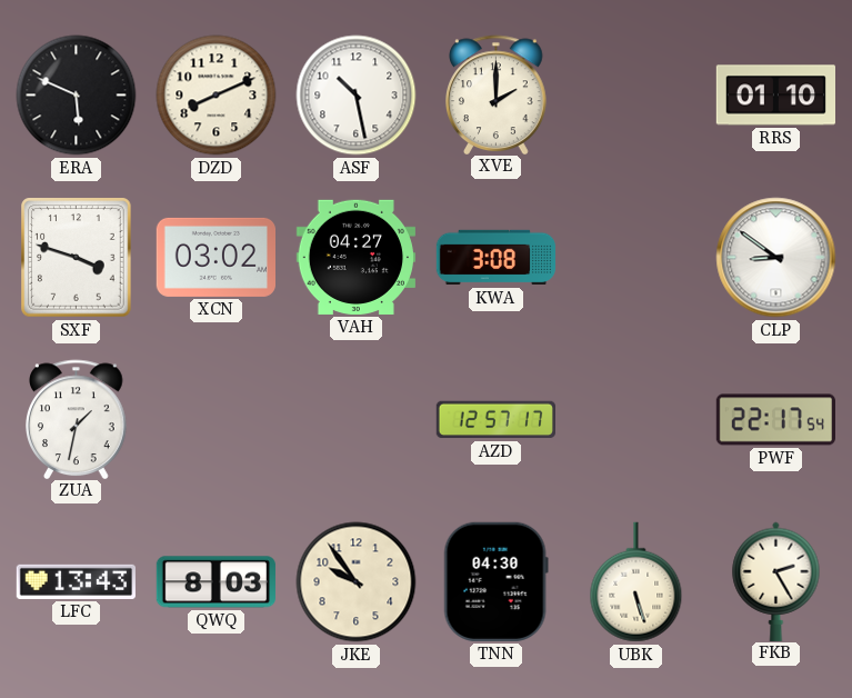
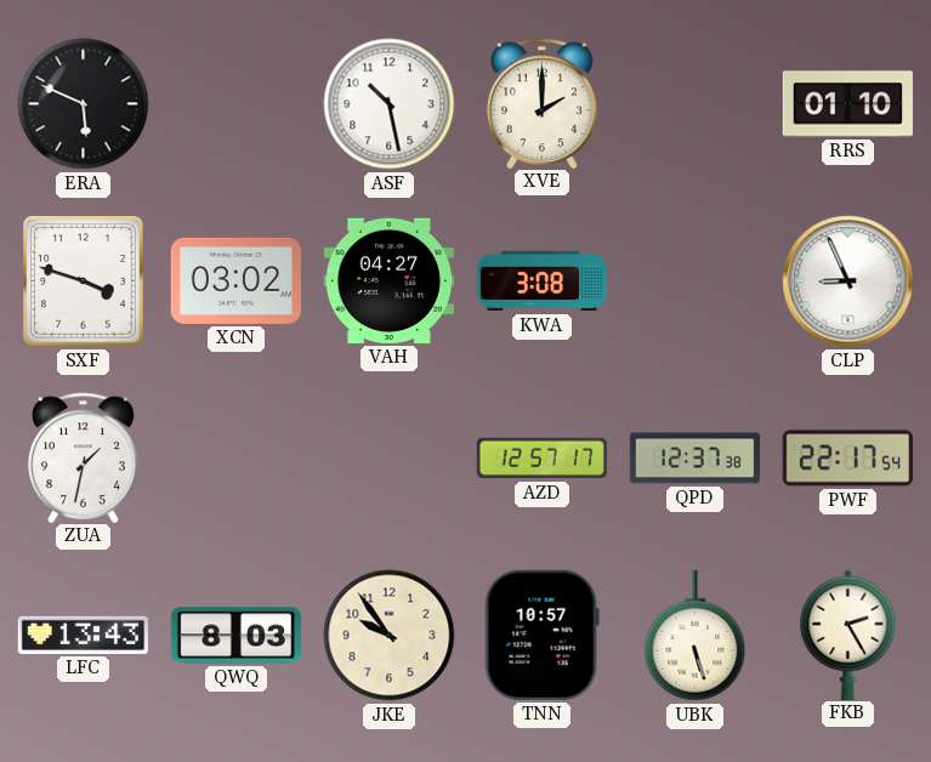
DZD: 8:11 -> none (217, 96)
CLP: 8:51 -> 8:56 (848, 282)
QPD: none -> 12:37 (694, 459)
TNN: 04:30 -> 10:57 (541, 635)
